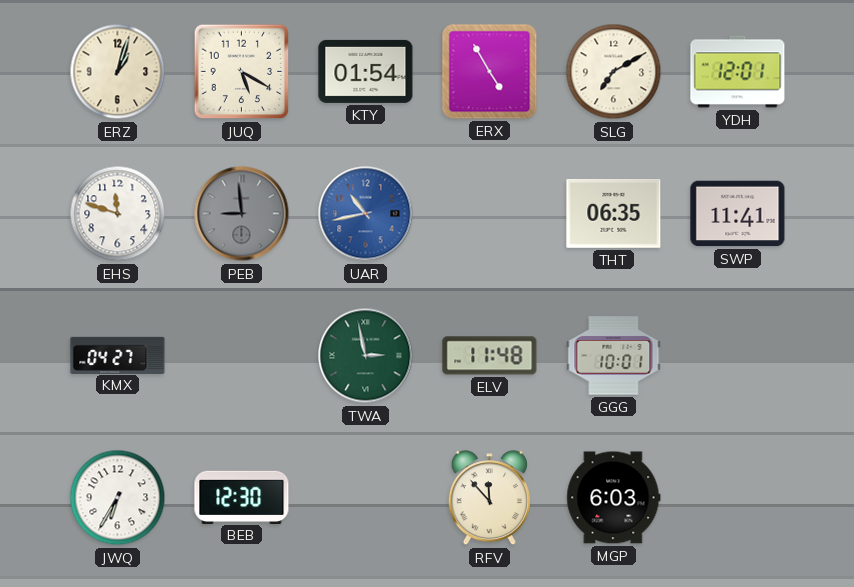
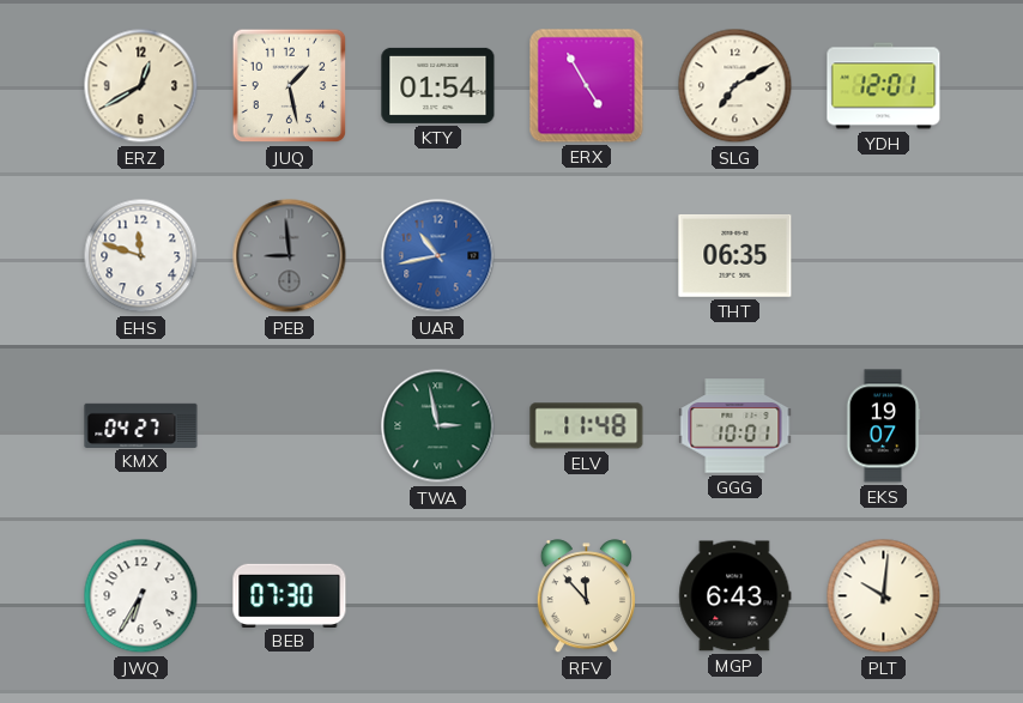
ERZ: 1:03 -> 12:40 (141, 86)
JUQ: 5:20 -> 1:28 (290, 86)
SWP: 11:41 -> none (738, 214)
EKS: none -> 19:07 (883, 426)
BEB: 12:30 -> 07:30 (290, 595)
MGP: 6:03 -> 6:43 (736, 596)
PLT: none -> 10:01 (884, 596)
